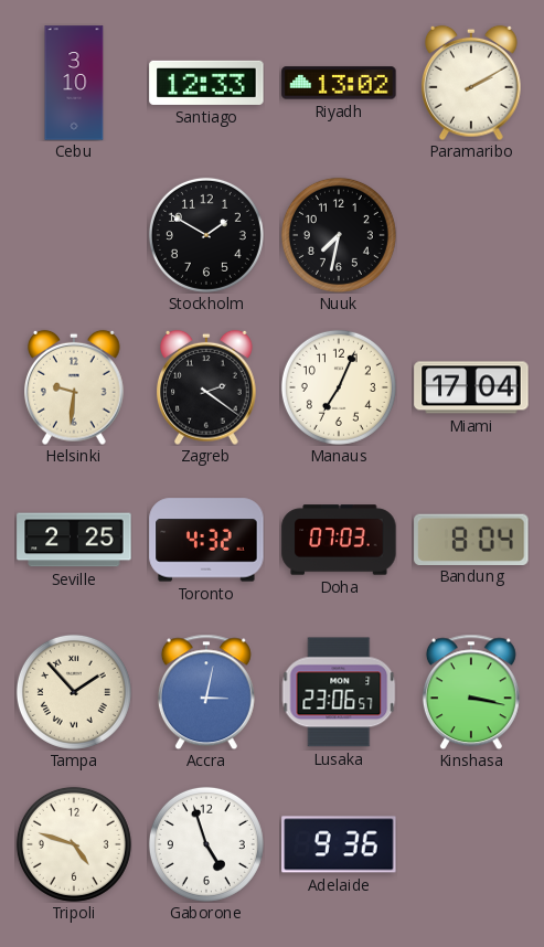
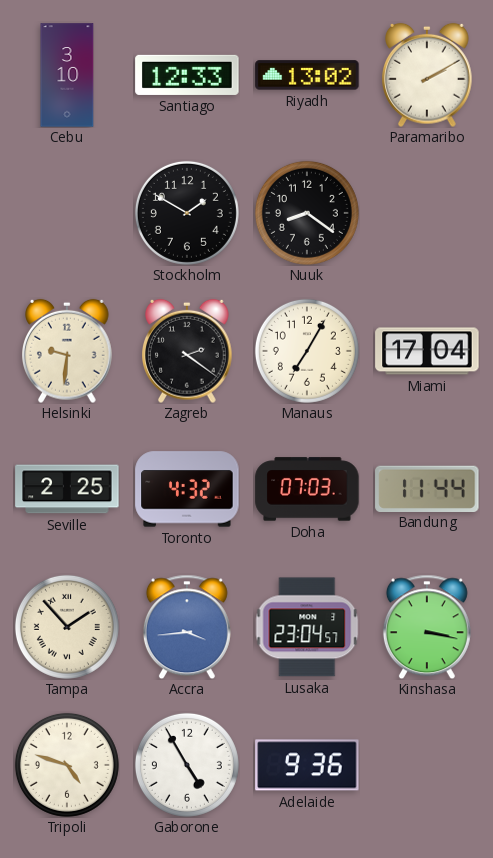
Nuuk: 7:32 -> 8:21 (307, 213)
Manaus: 7:04 -> 7:05 (307, 351)
Bandung: 8:04 -> 11:44 (427, 488)
Accra: 3:02 -> 3:44 (187, 627)
Lusaka: 23:06 -> 23:04 (307, 627)
Gaborone: 4:57 -> 4:55 (187, 765)
